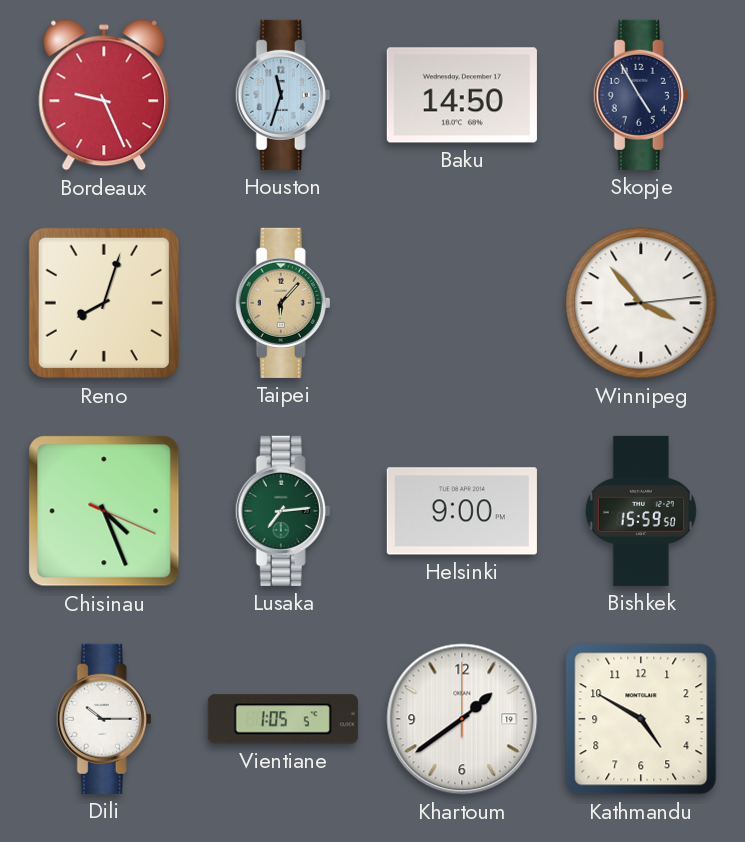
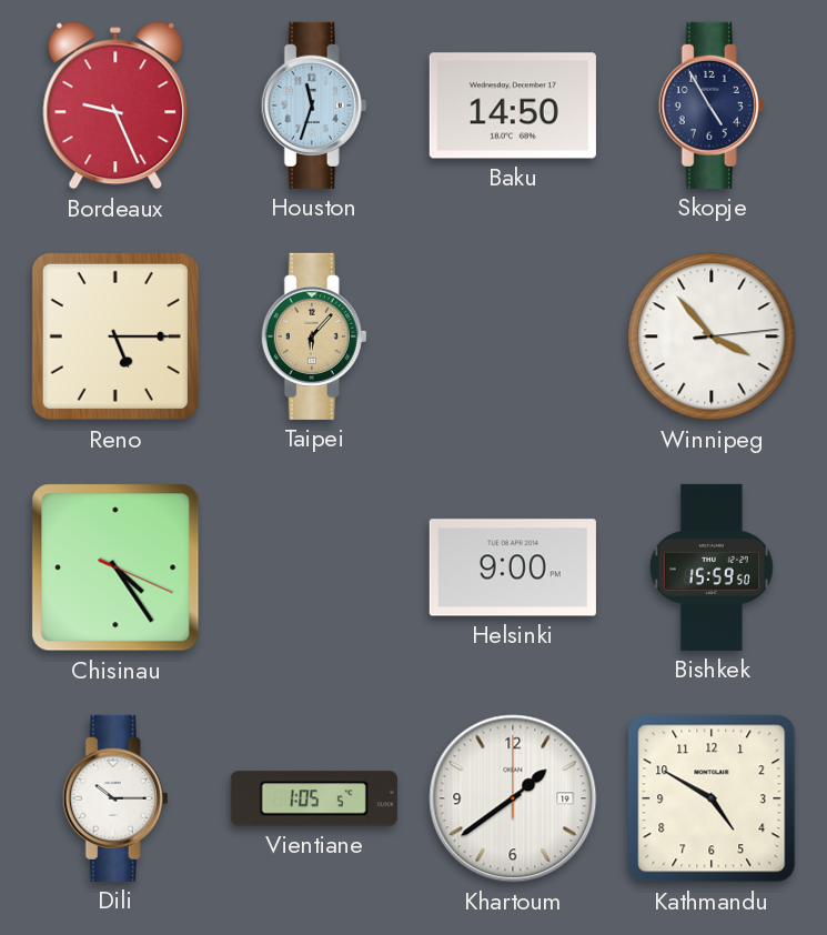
Reno: 8:03 -> 5:15 (115, 336)
Chisinau: 4:26 -> 4:24 (115, 567)
Lusaka: 7:14 -> none (283, 511)
